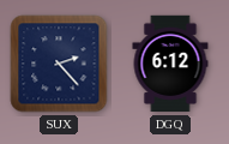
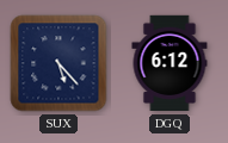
SUX: 2:23 -> 5:23 (58, 63)
